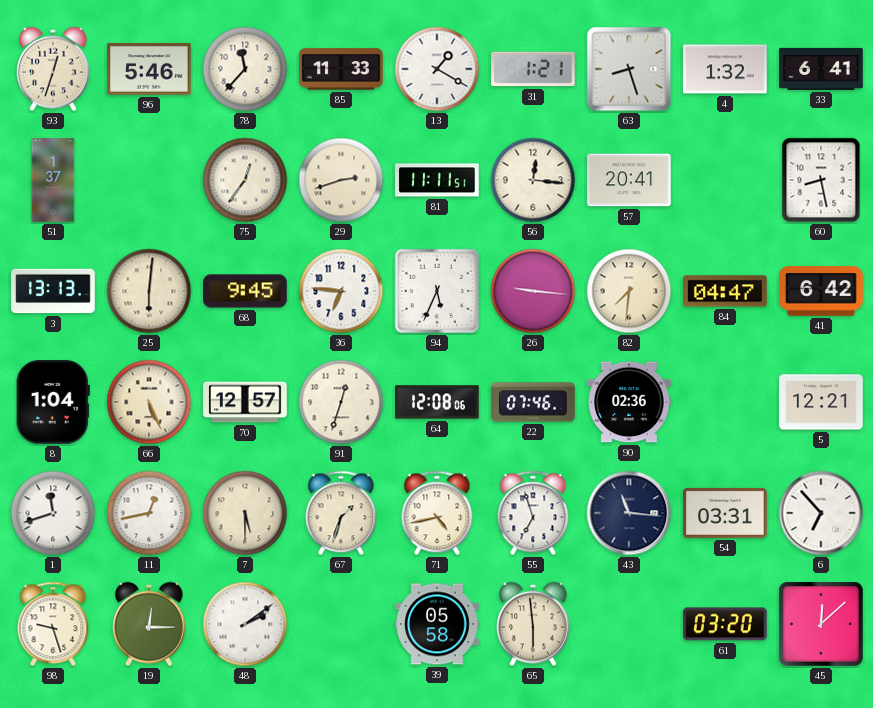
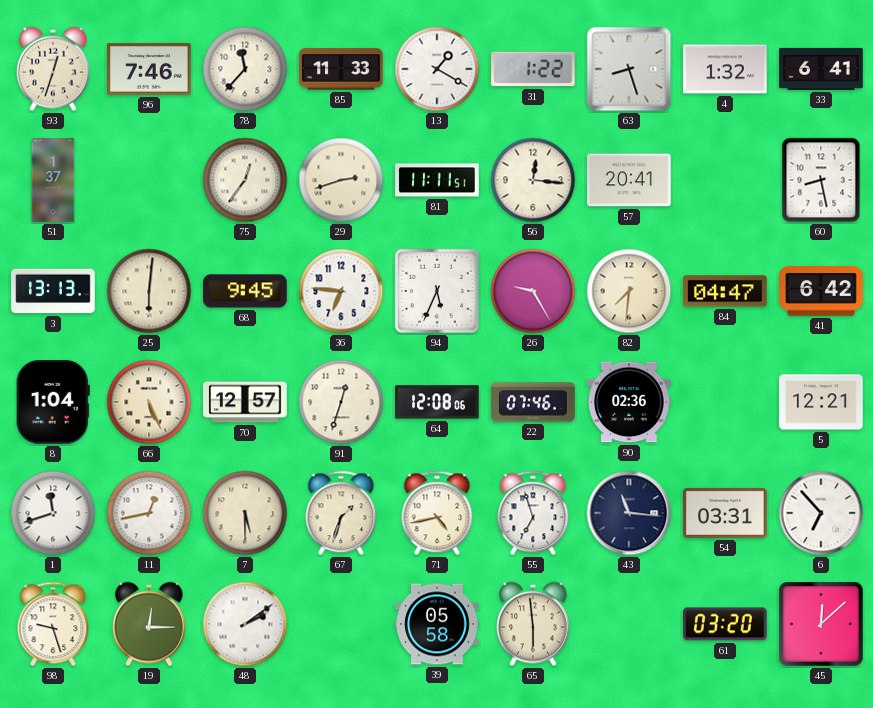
96: 5:46 -> 7:46 (149, 69)
31: 1:21 -> 1:22 (533, 69)
26: 9:16 -> 9:25 (533, 291)
